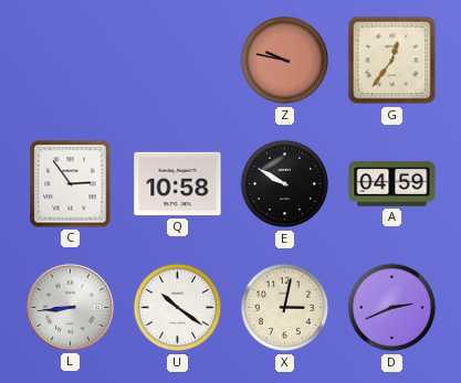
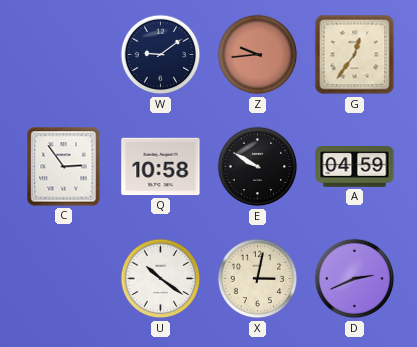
W: none -> 9:09 (161, 55)
Z: 9:47 -> 9:44 (258, 55)
L: 8:44 -> none (70, 307)
